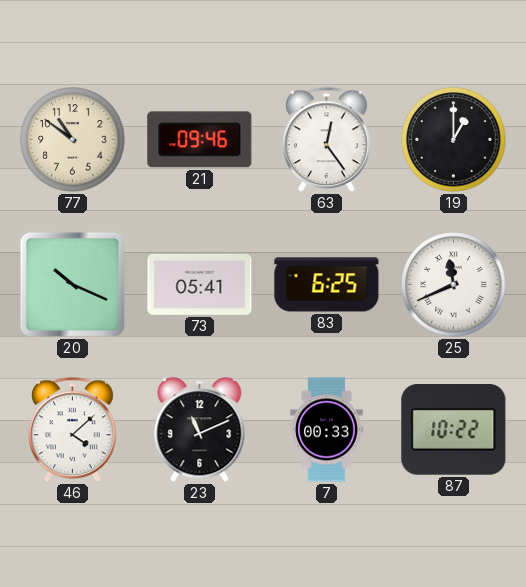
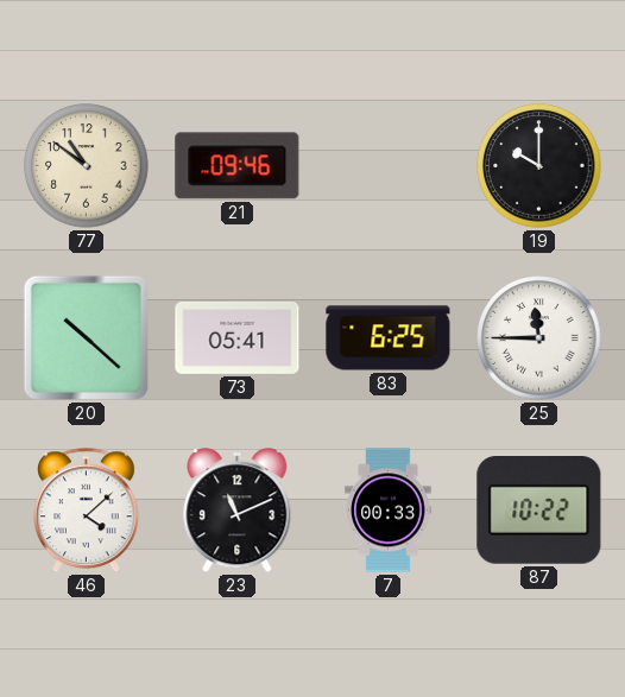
63: 12:24 -> none (327, 140)
19: 1:00 -> 10:00 (539, 166)
20: 10:19 -> 10:22 (86, 337)
25: 11:41 -> 11:45 (539, 338)
